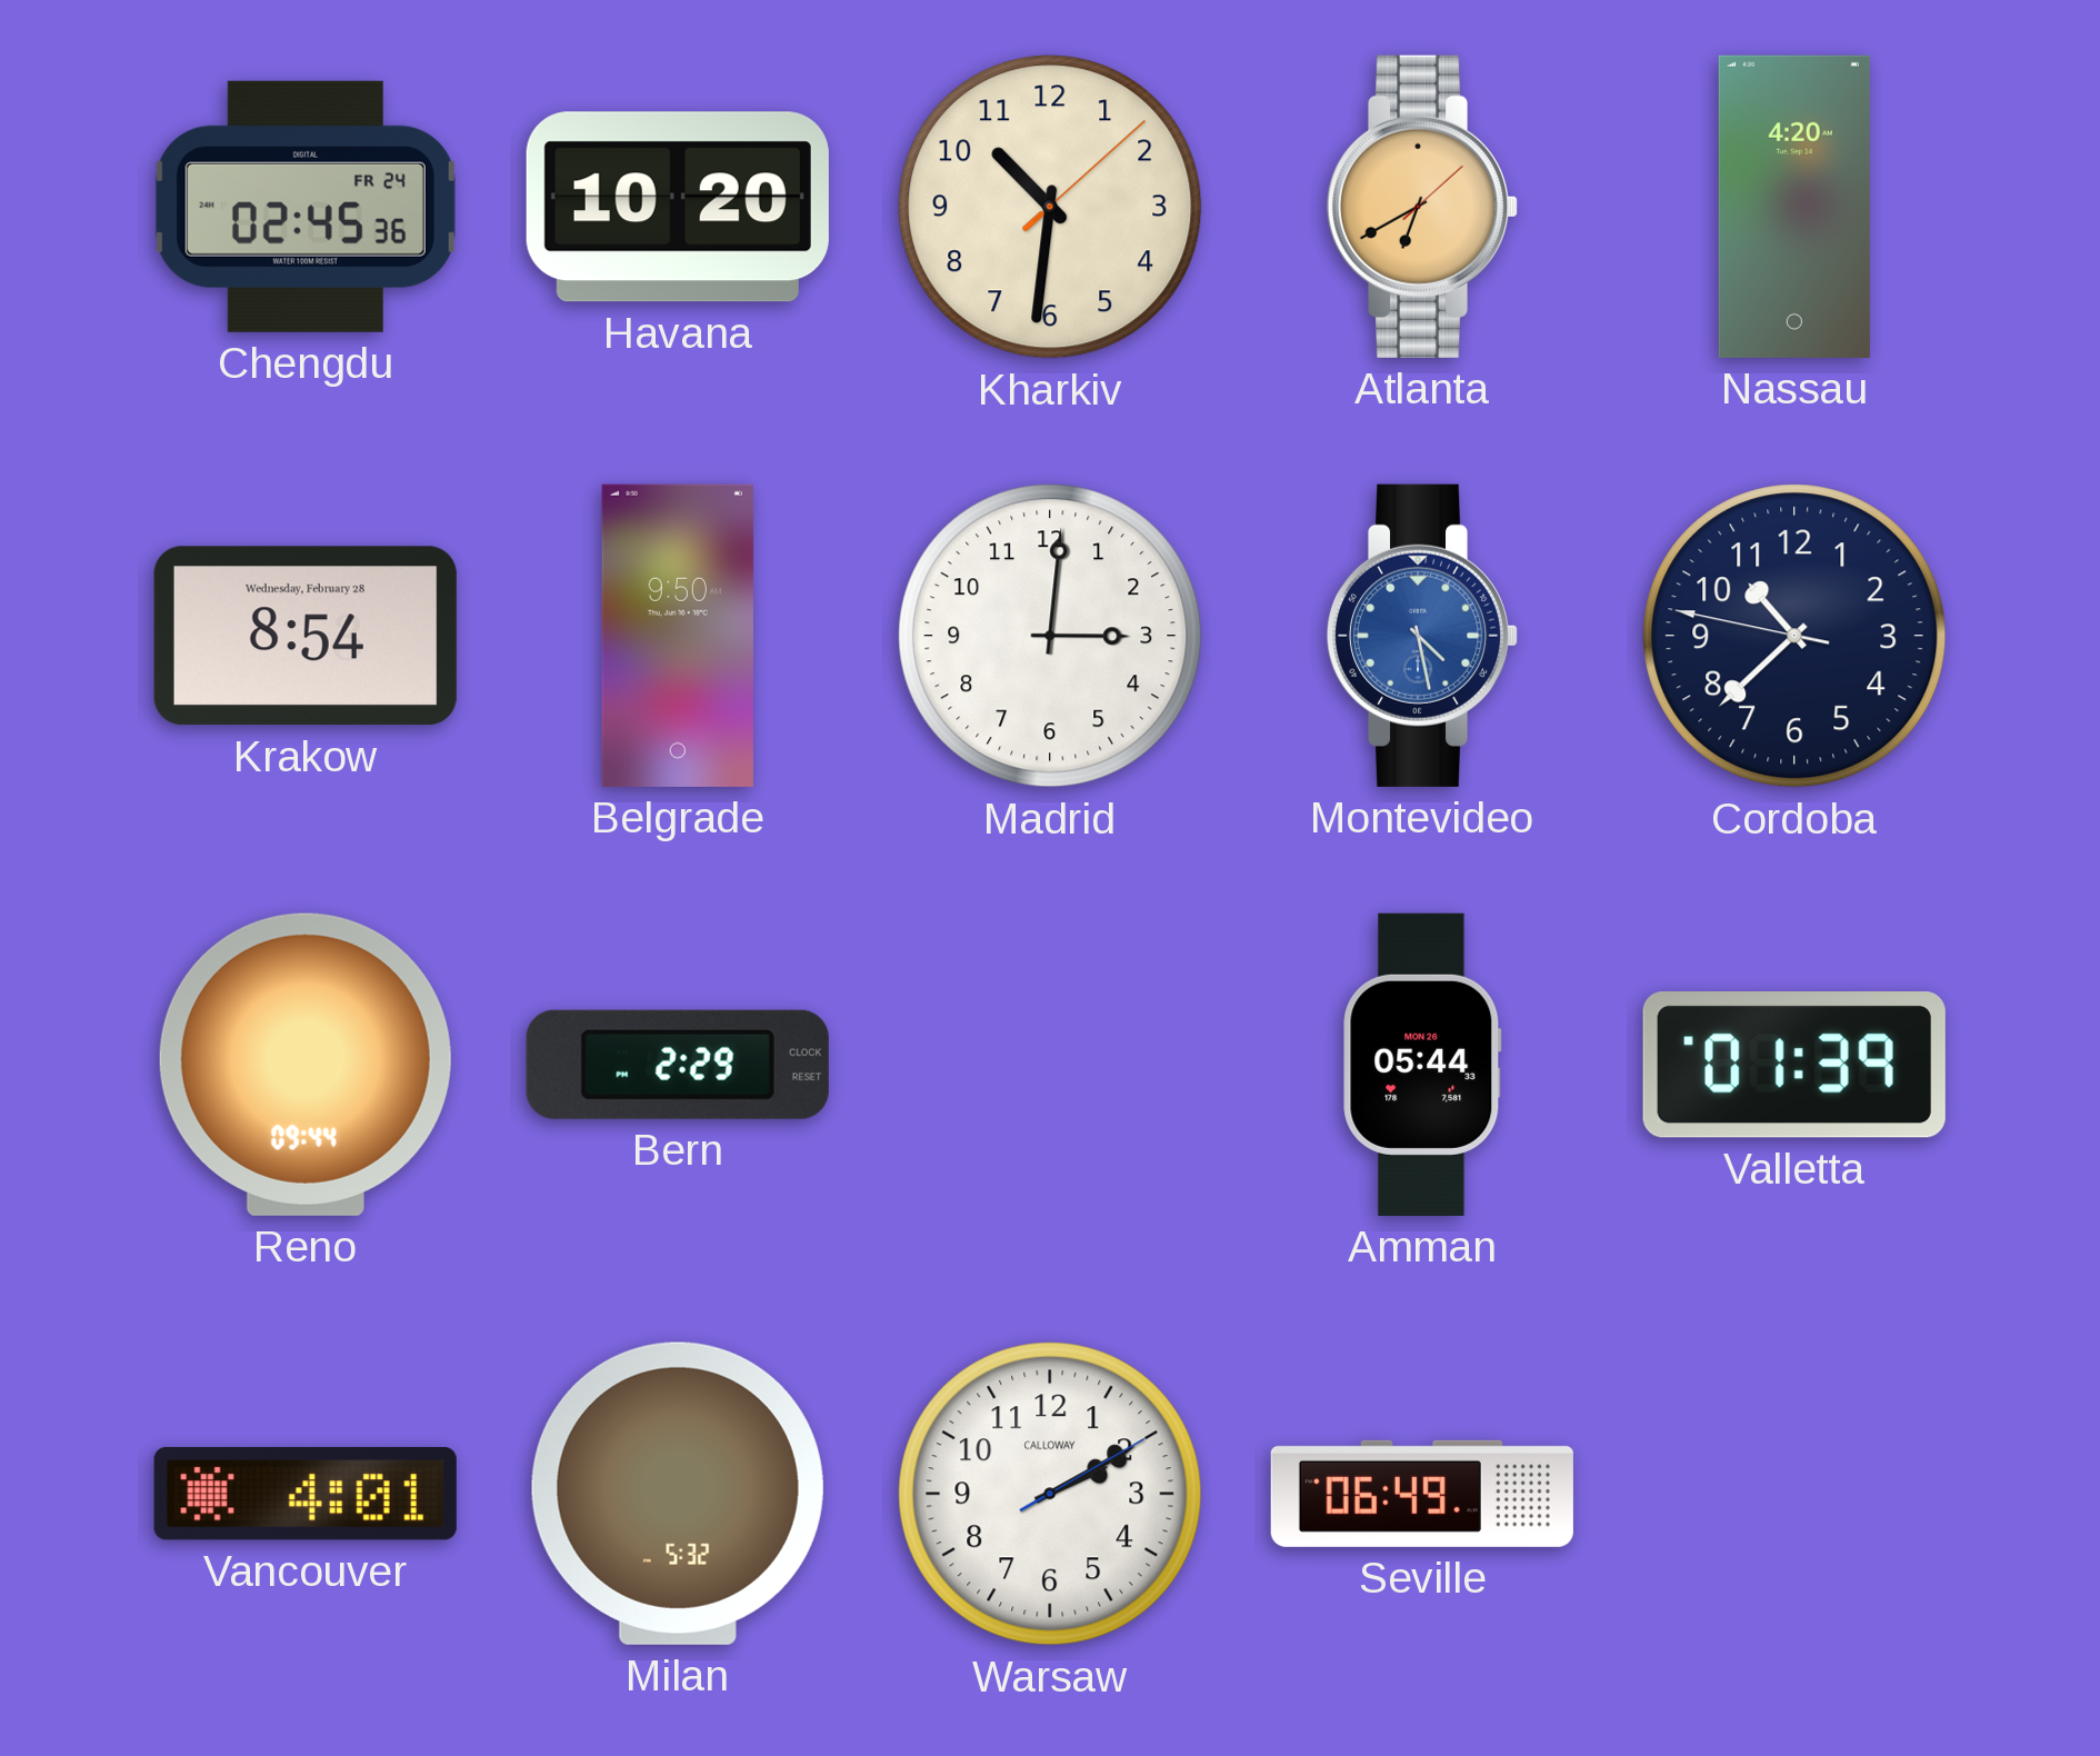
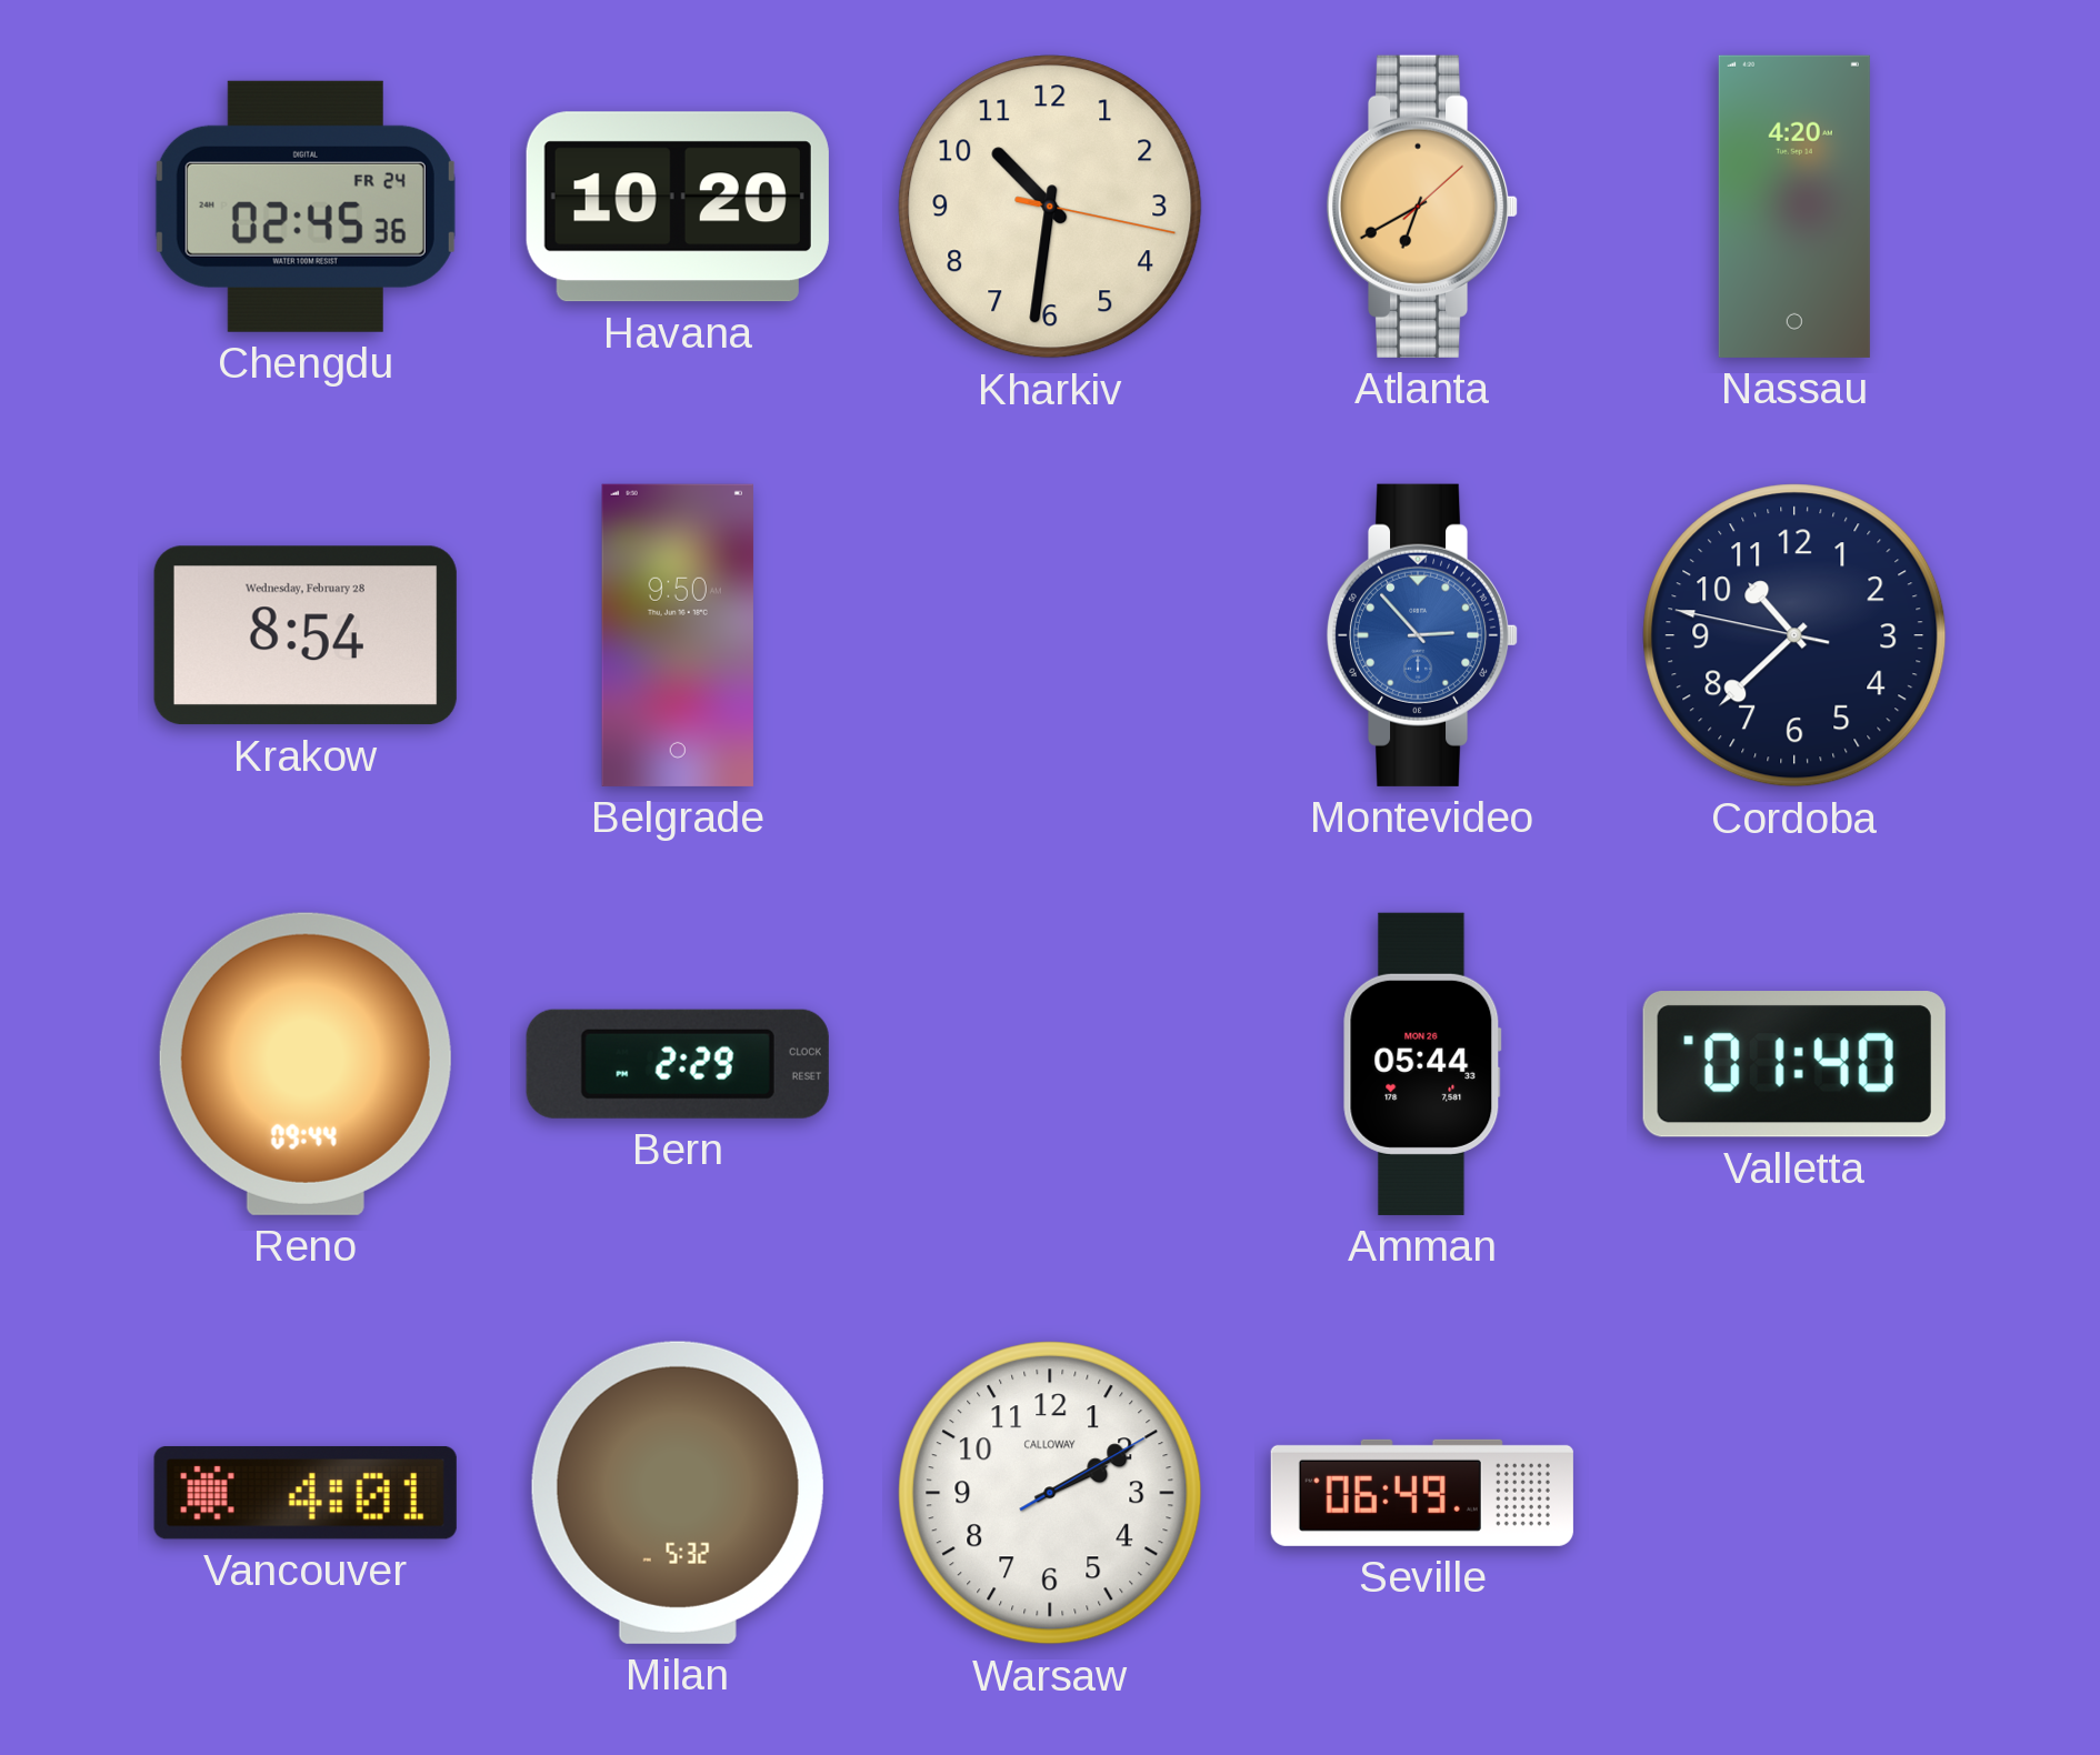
Kharkiv: 10:31:08 -> 10:31:17 (1050, 207)
Madrid: 3:01 -> none (1050, 636)
Montevideo: 4:28 -> 2:53 (1422, 635)
Valletta: 01:39 -> 01:40 (1794, 1064)
